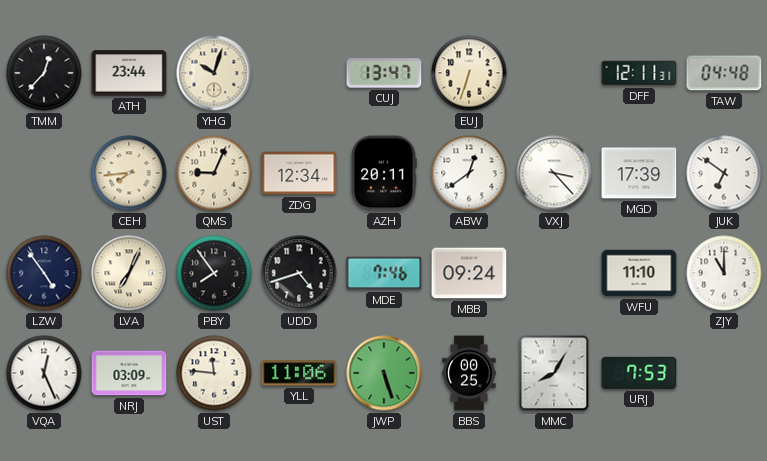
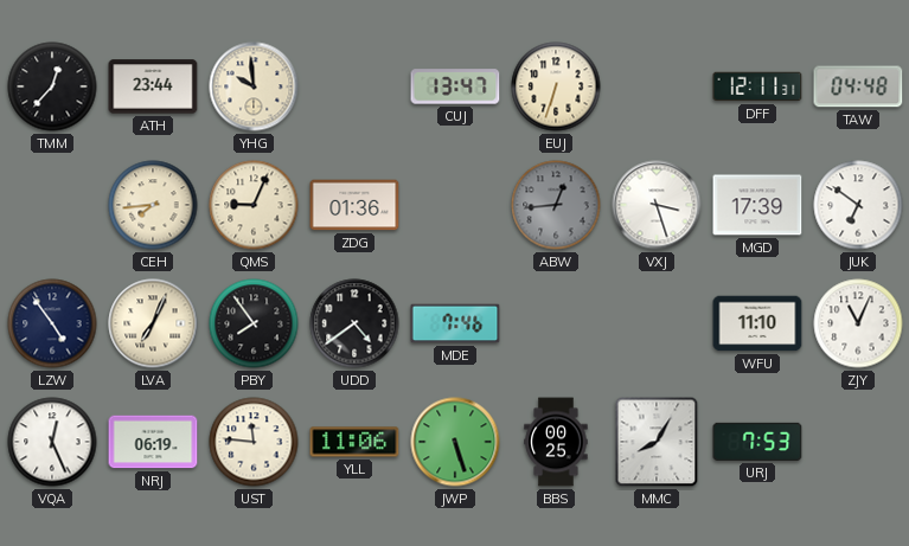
YHG: 10:03 -> 9:59 (254, 86)
ZDG: 12:34 -> 01:36 (354, 205)
AZH: 20:11 -> none (384, 173)
ABW: 12:39 -> 12:44 (556, 205)
ABW dial: white -> grey (556, 205)
VXJ: 3:23 -> 3:27 (657, 205)
UDD: 4:42 -> 4:39 (354, 323)
MBB: 09:24 -> none (469, 273)
ZJY: 11:00 -> 11:04 (858, 323)
NRJ: 03:09 -> 06:19 (153, 442)
